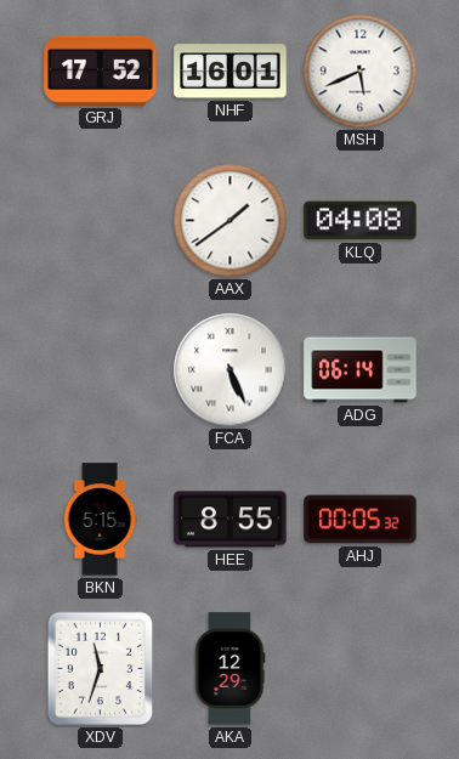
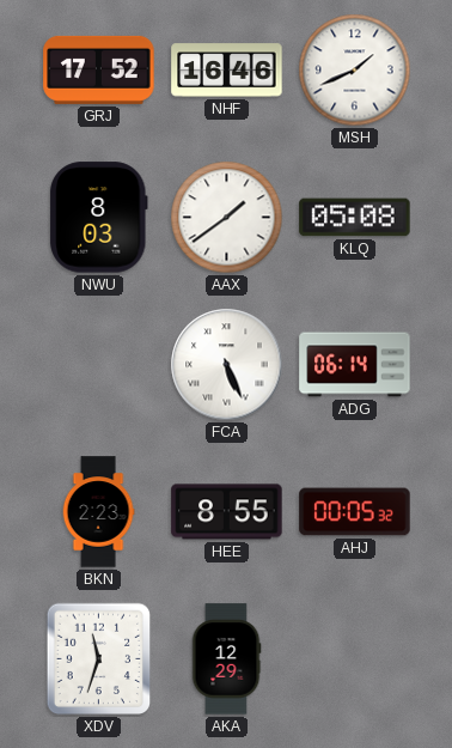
NHF: 16:01 -> 16:46 (227, 71)
MSH: 5:41 -> 1:41 (355, 71)
NWU: none -> 8:03 (98, 218)
KLQ: 04:08 -> 05:08 (355, 218)
BKN: 5:15 -> 2:23 (98, 512)
